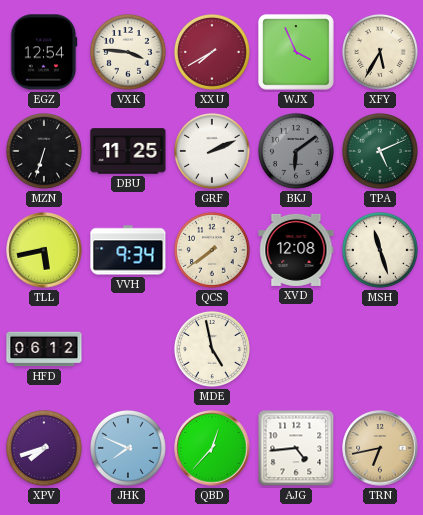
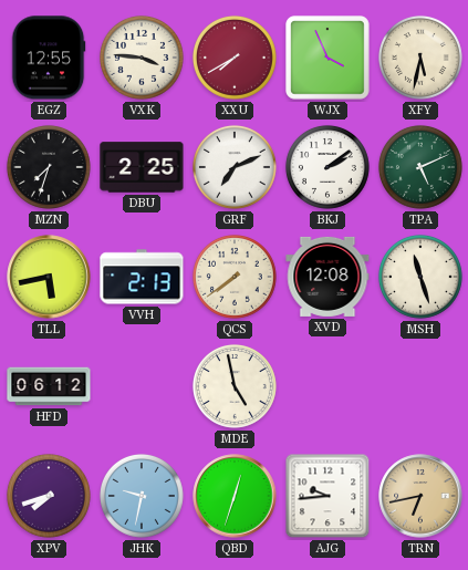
EGZ: 12:54 -> 12:55 (49, 58)
XFY: 5:35 -> 5:32 (420, 58)
MZN: 6:33 -> 7:33 (49, 167)
DBU: 11:25 -> 2:25 (142, 167)
GRF: 2:11 -> 7:11 (235, 167)
BKJ: 6:09 -> 2:09 (327, 167)
BKJ dial: grey -> white (327, 167)
VVH: 9:34 -> 2:13 (142, 277)
JHK: 7:49 -> 9:32 (142, 496)
QBD: 12:37 -> 12:33 (235, 496)
AJG: 4:44 -> 9:44 (327, 496)
